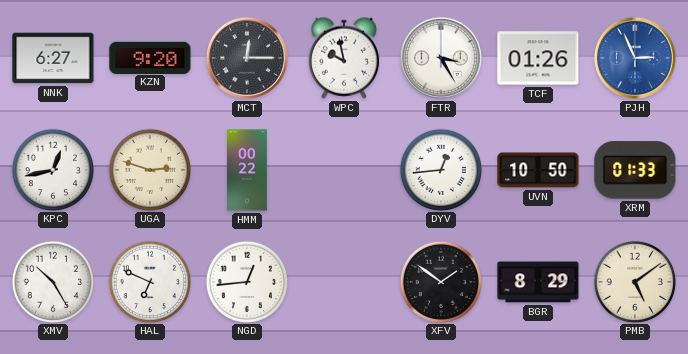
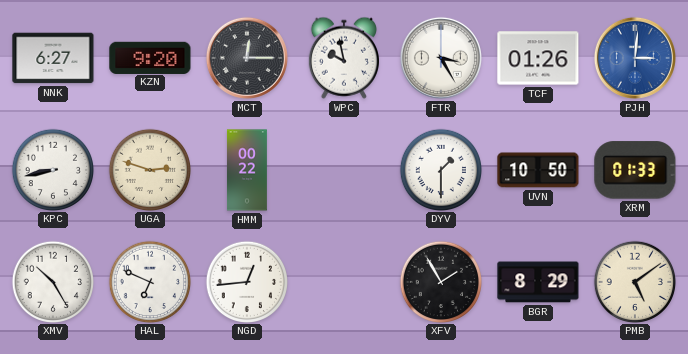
PJH: 2:56 -> 3:01 (635, 58)
KPC: 12:43 -> 8:43 (52, 169)
DYV: 12:44 -> 1:30 (440, 169)
XFV: 1:51 -> 1:55 (440, 281)
